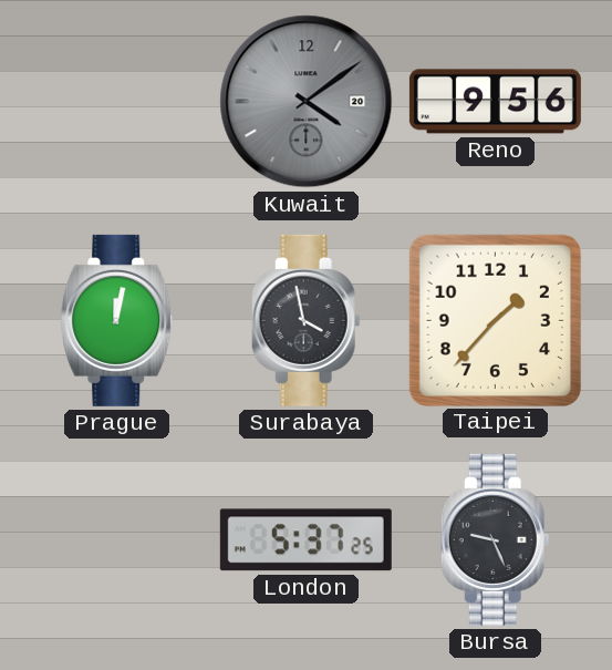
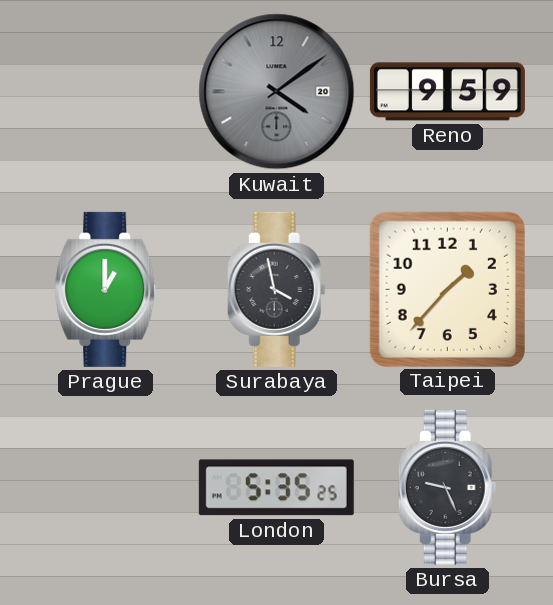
Reno: 9:56 -> 9:59 (447, 92)
Prague: 12:02 -> 1:00 (106, 289)
London: 5:37 -> 5:35 (276, 488)
